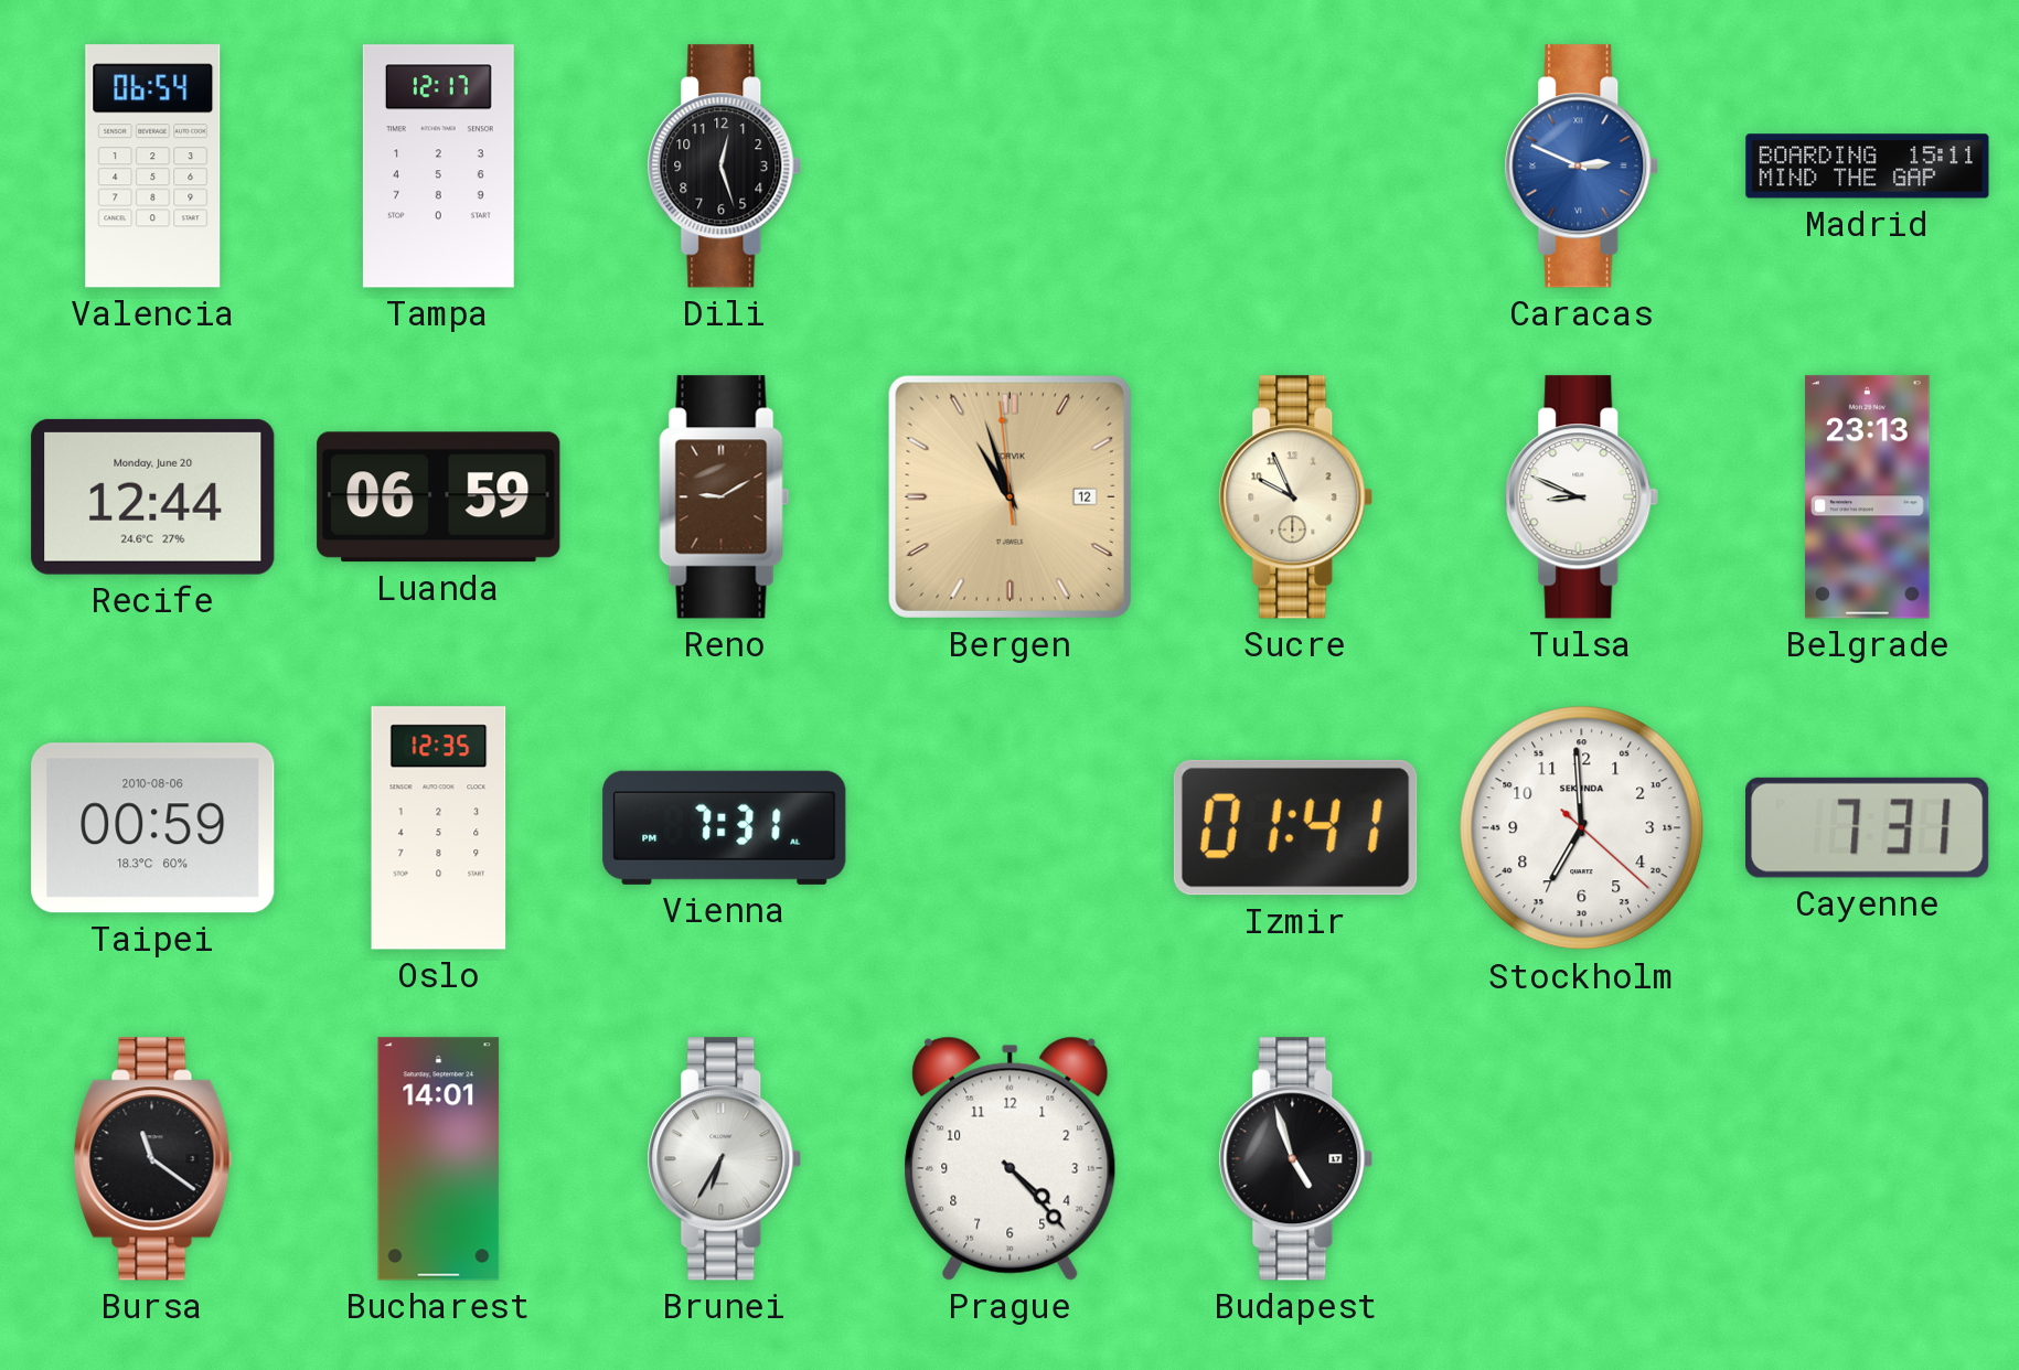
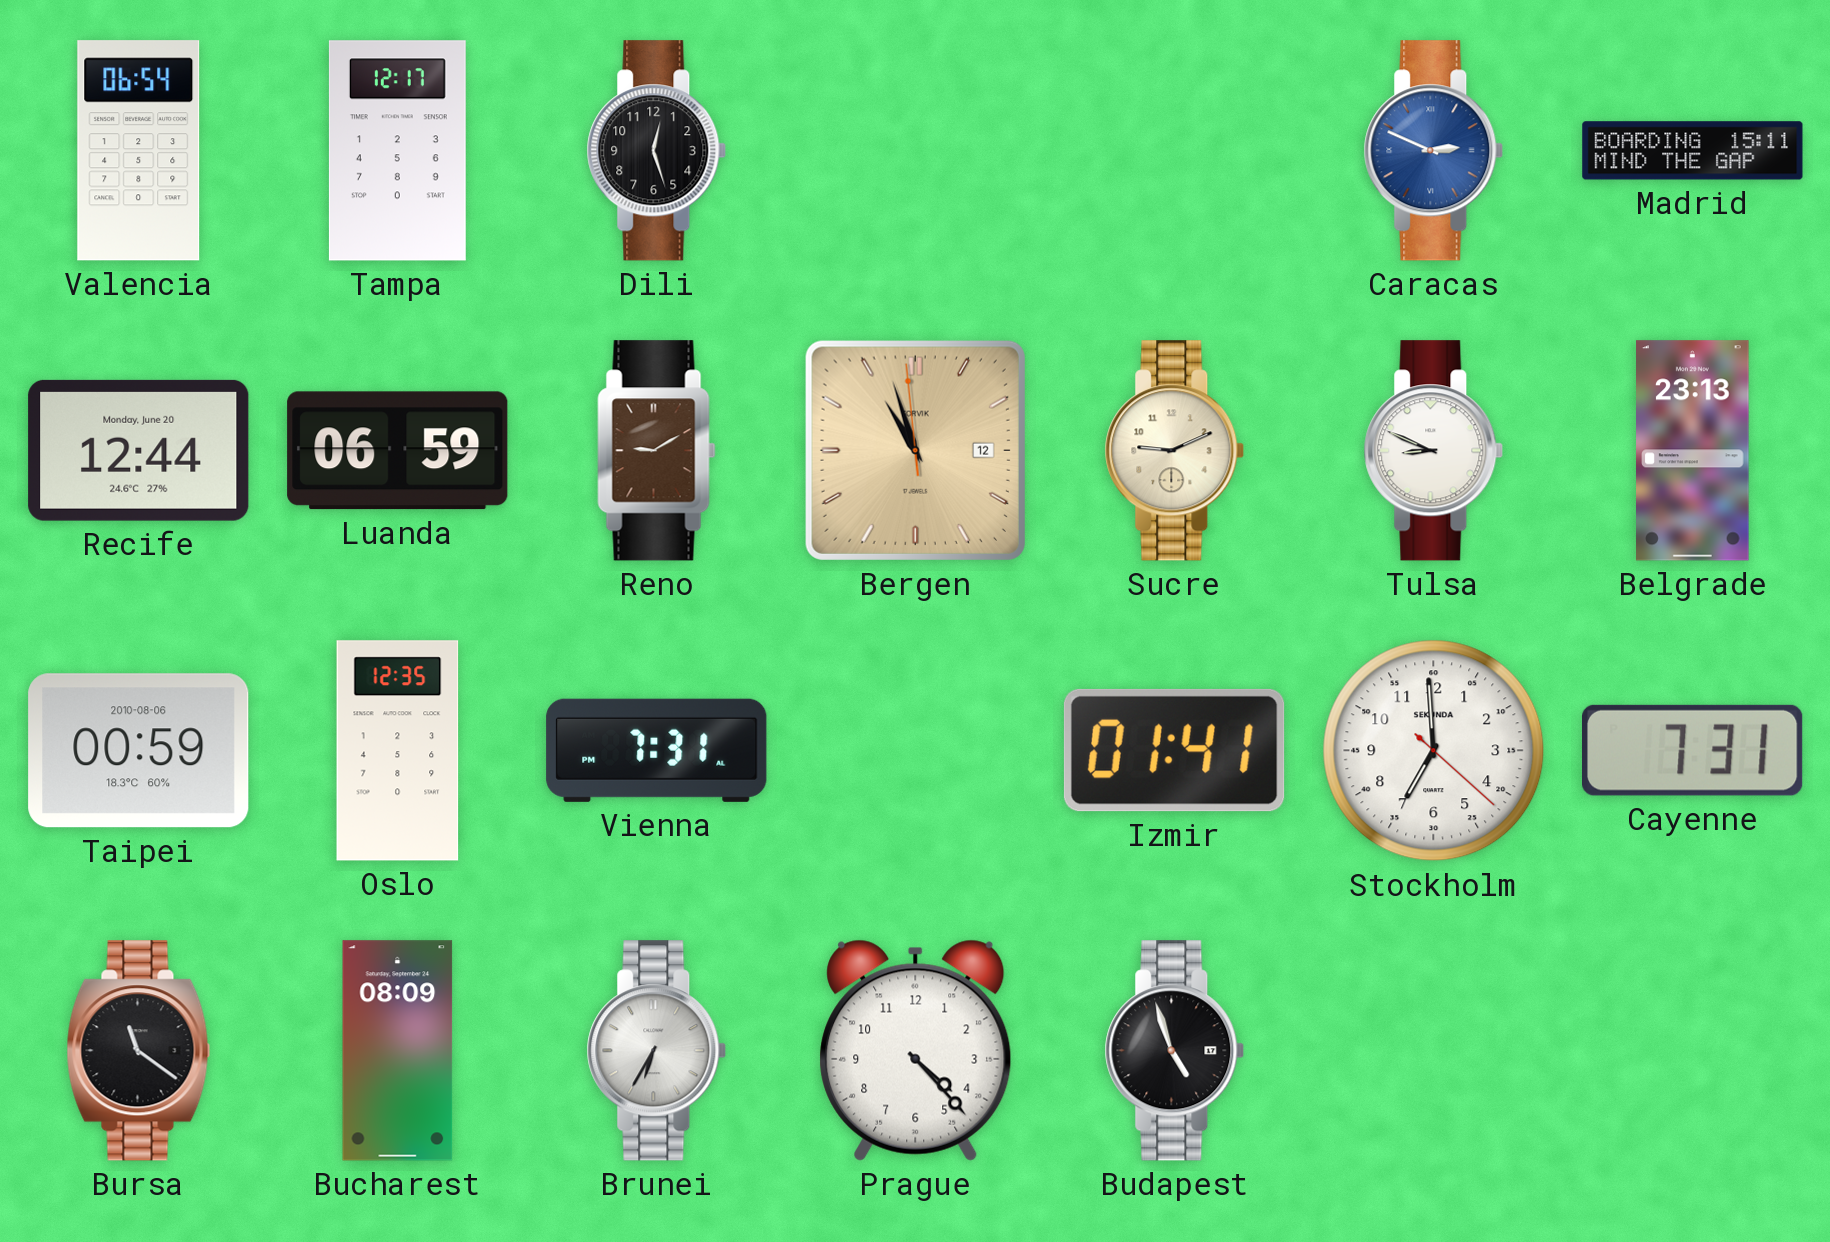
Sucre: 9:56 -> 9:11 (1175, 451)
Bucharest: 14:01 -> 08:09 (398, 1051)
